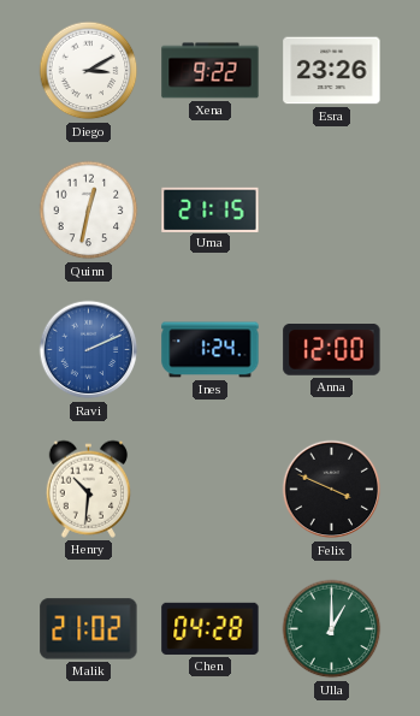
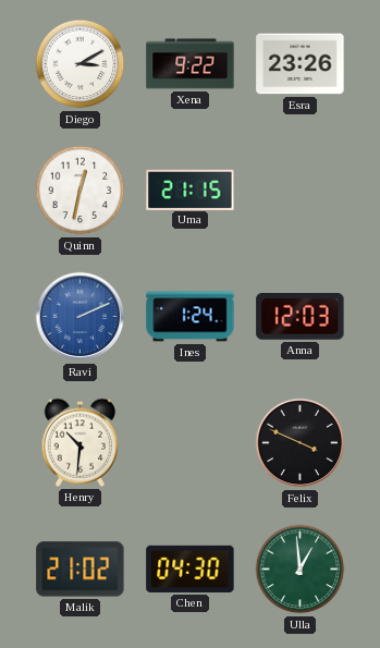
Anna: 12:00 -> 12:03 (301, 317)
Chen: 04:28 -> 04:30 (191, 568)
Ulla: 1:00 -> 12:59 (301, 570)
